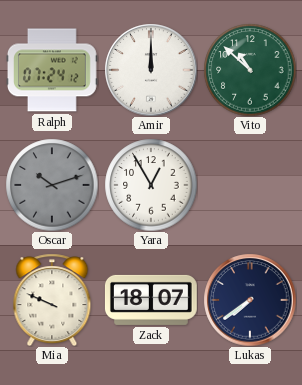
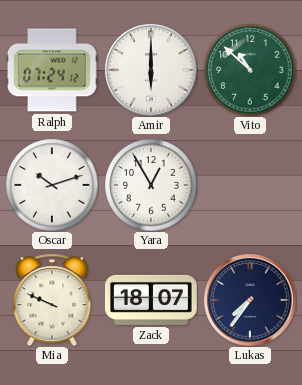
Amir: 12:00 -> 6:00 (151, 70)
Oscar dial: grey -> white (52, 185)
Lukas: 7:39 -> 7:36 (250, 300)
